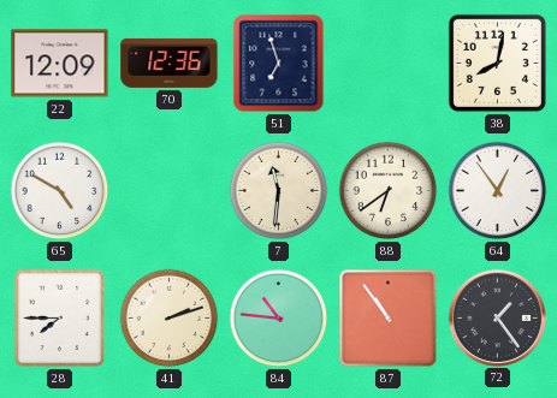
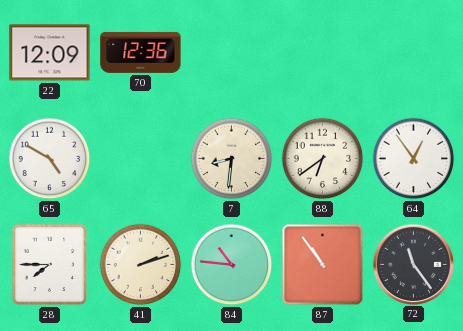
51: 6:57 -> none (279, 64)
38: 8:02 -> none (497, 63)
7: 11:31 -> 8:31 (232, 159)
72: 1:24 -> 11:24 (413, 264)
